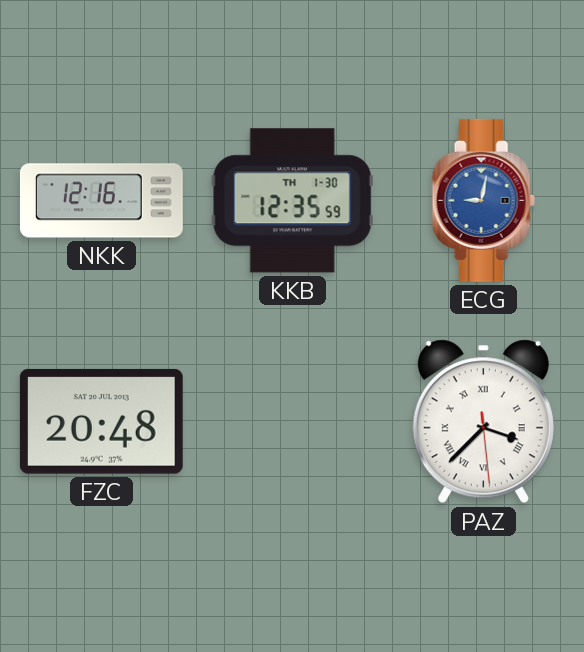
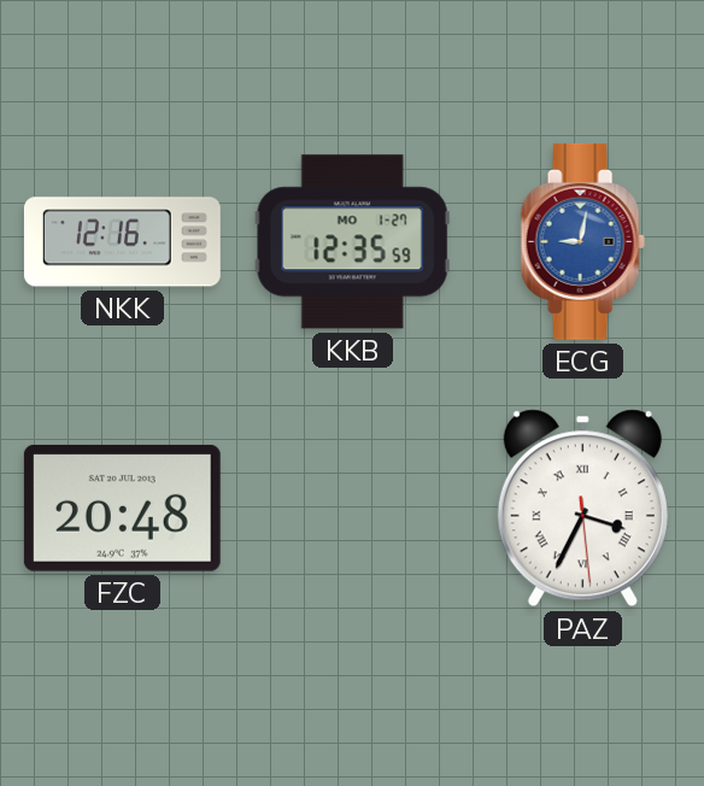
KKB date: TH 1-30 -> MO 1-27 (352, 242)
PAZ: 3:37 -> 3:34 (582, 509)
